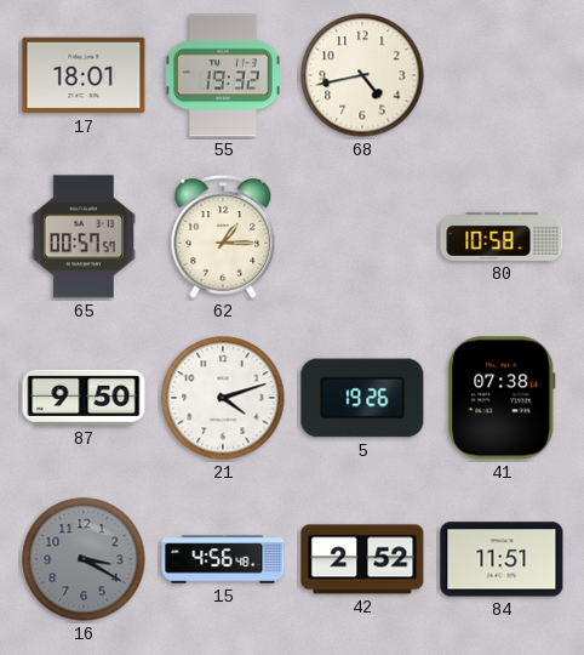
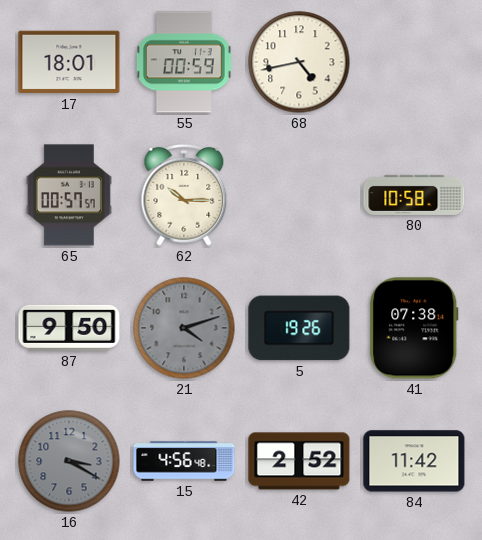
55: 19:32 -> 00:59 (184, 62)
62: 1:15 -> 10:15 (184, 195)
21 dial: white -> grey (184, 328)
84: 11:51 -> 11:42 (414, 461)
